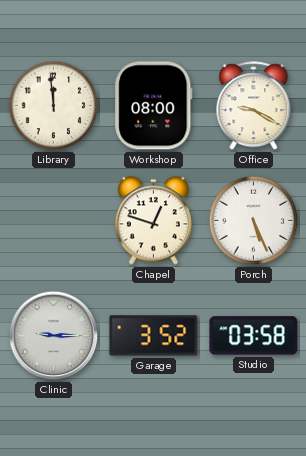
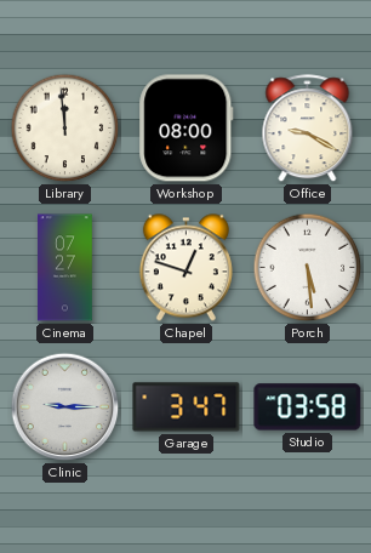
Cinema: none -> 07:27 (65, 268)
Porch: 5:26 -> 5:29 (308, 268)
Garage: 3:52 -> 3:47 (187, 407)
